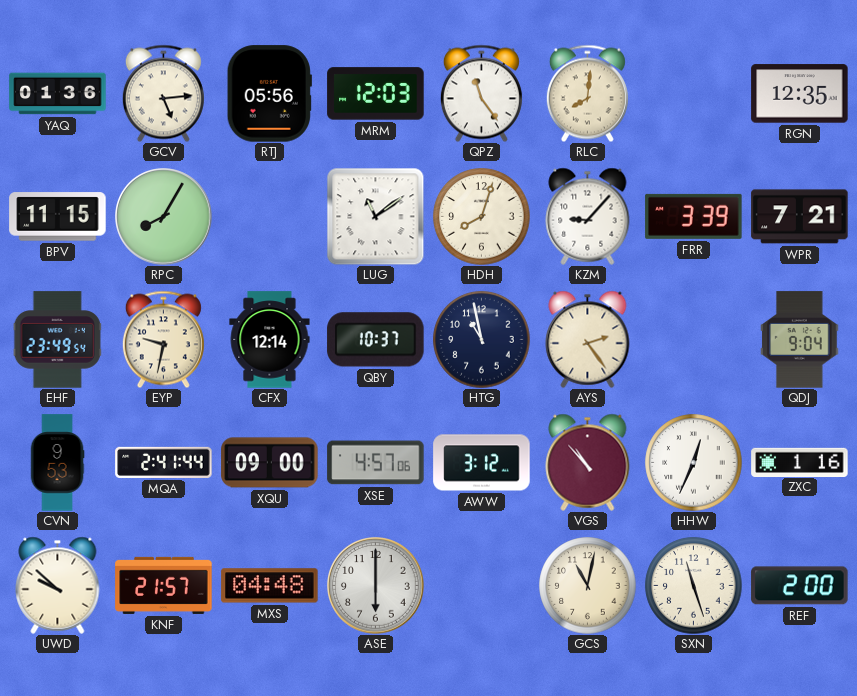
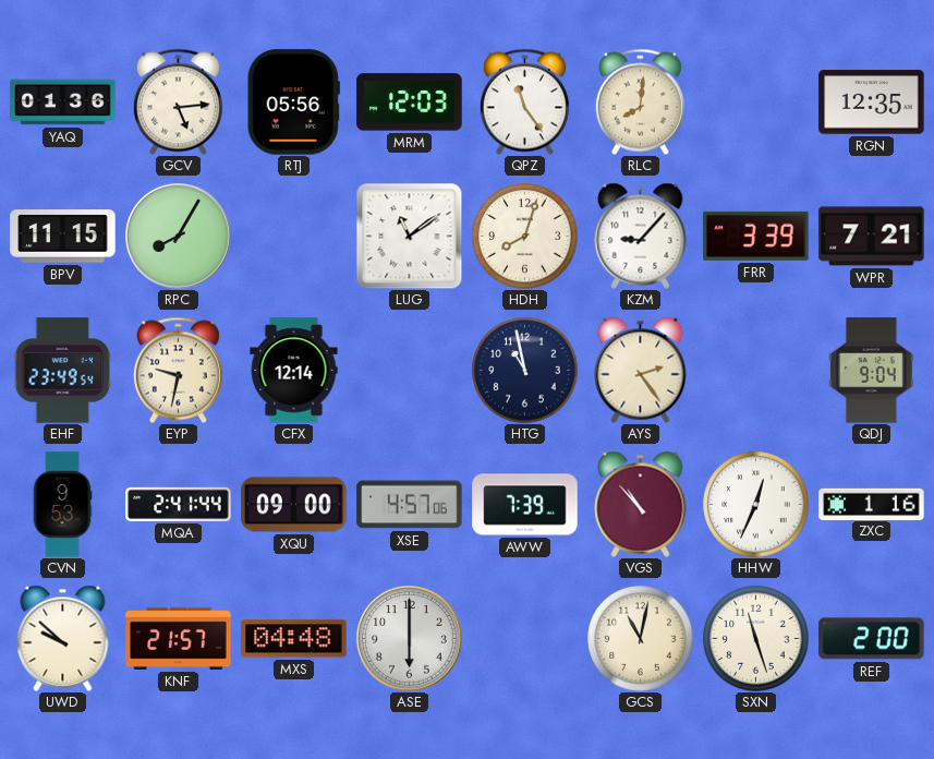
QBY: 10:37 -> none (376, 340)
AWW: 3:12 -> 7:39 (525, 505)
